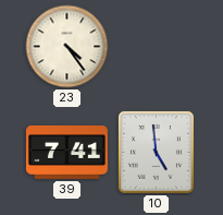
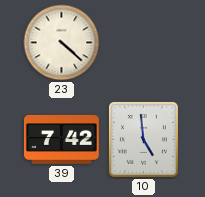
23: 4:24 -> 4:22 (62, 43)
39: 7:41 -> 7:42 (61, 139)
